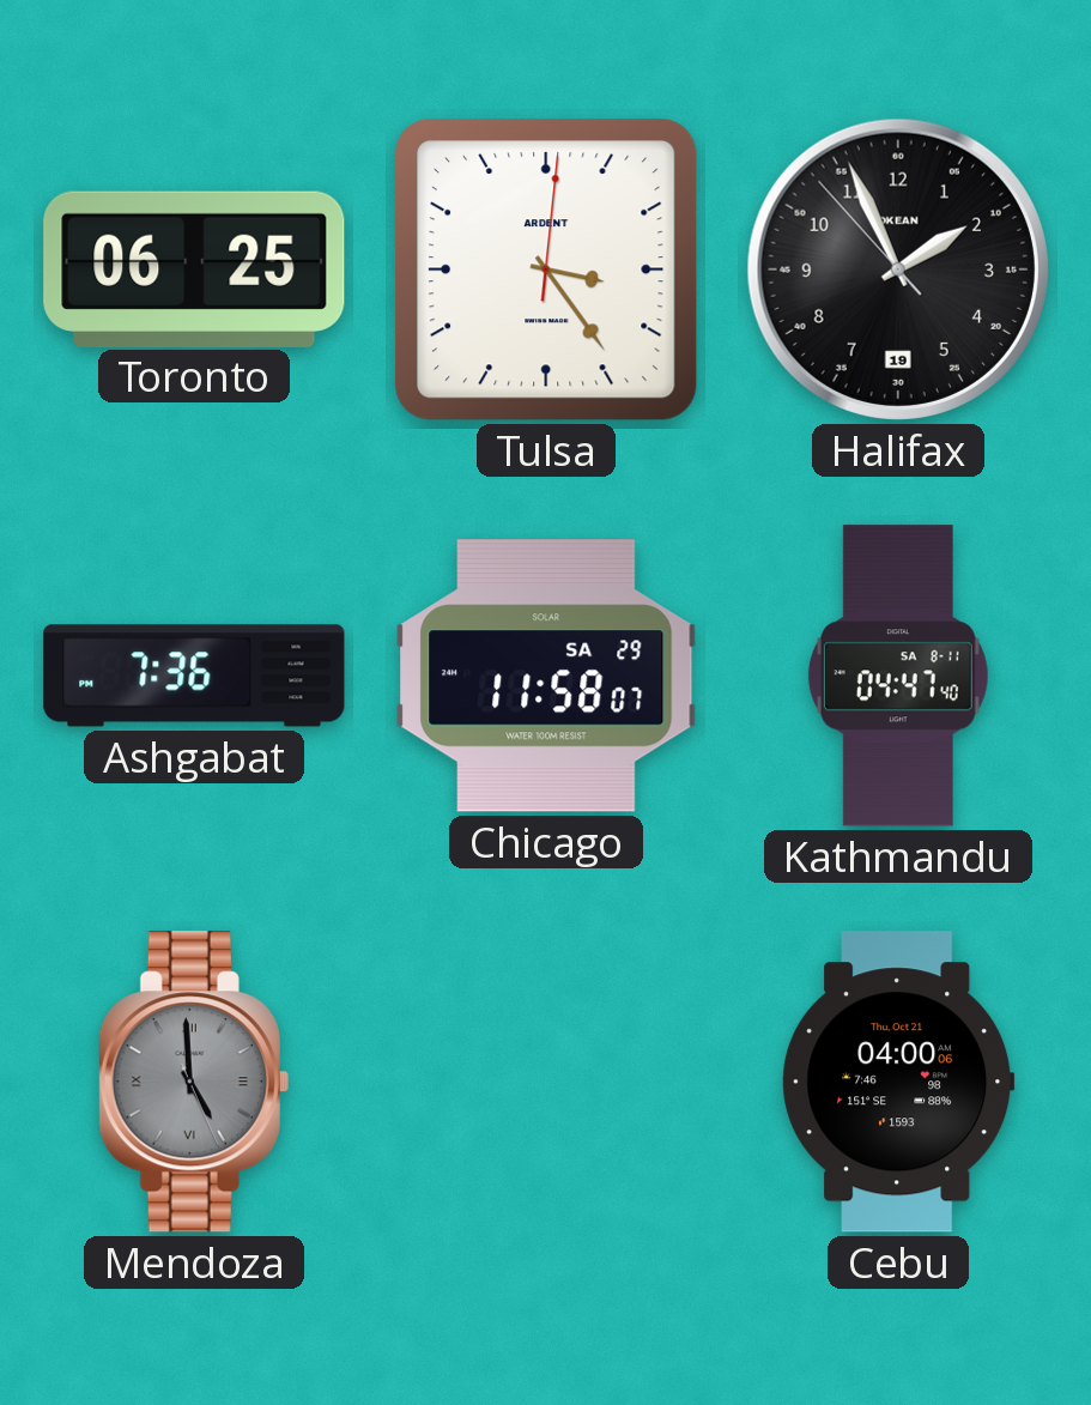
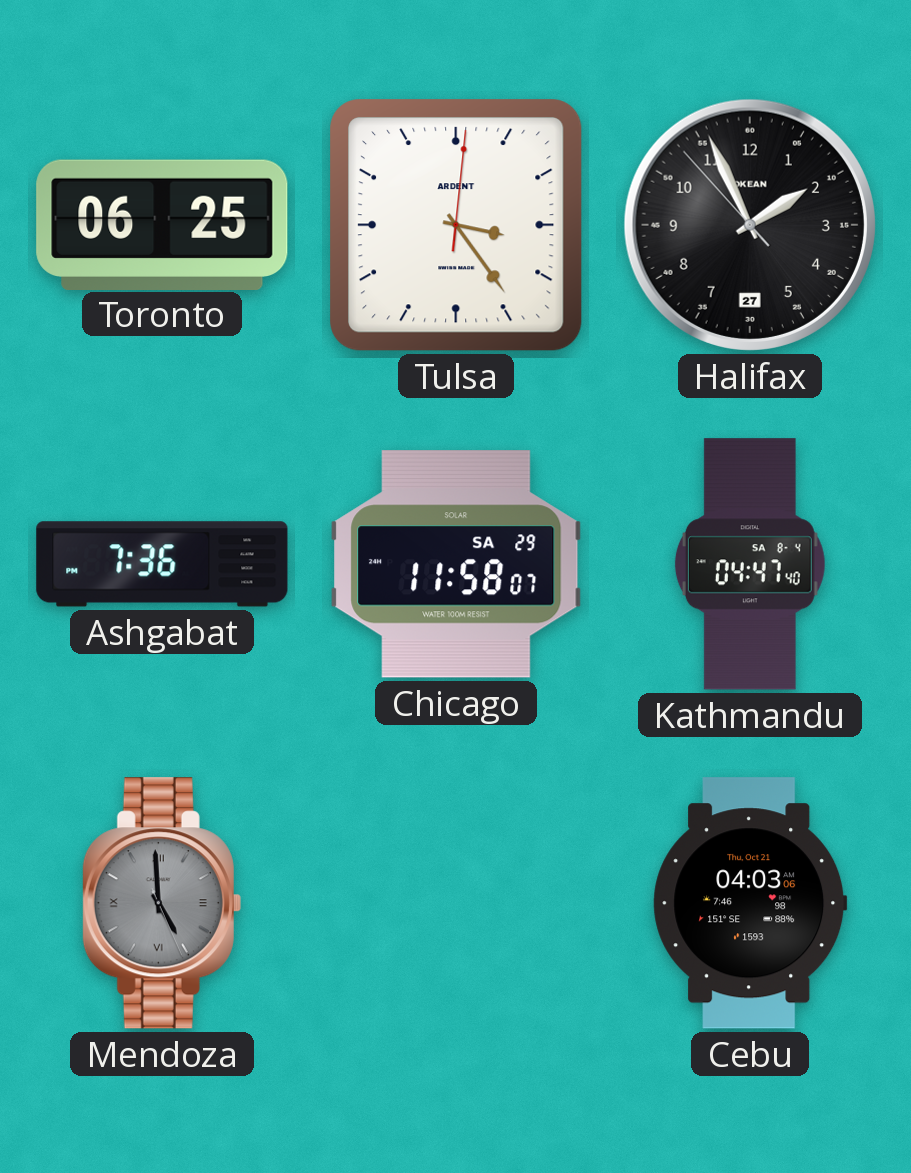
Halifax date: 19 -> 27 (750, 225)
Kathmandu date: SA 8-11 -> SA 8-4 (750, 564)
Cebu: 04:00 -> 04:03 (750, 903)
